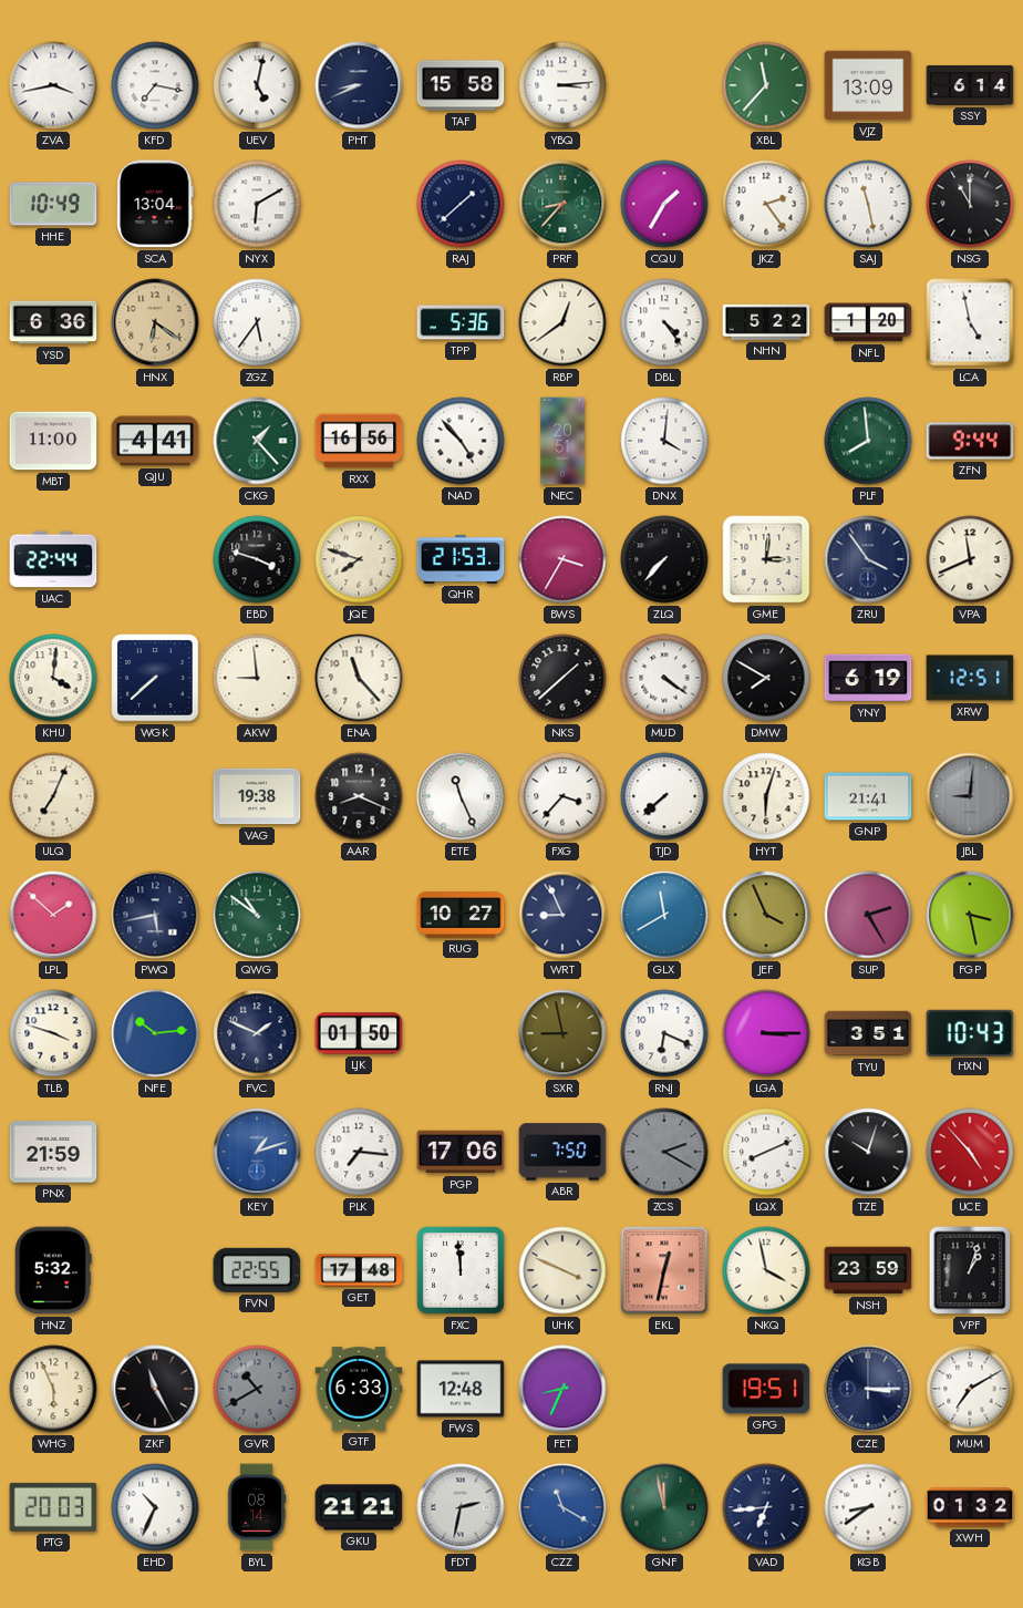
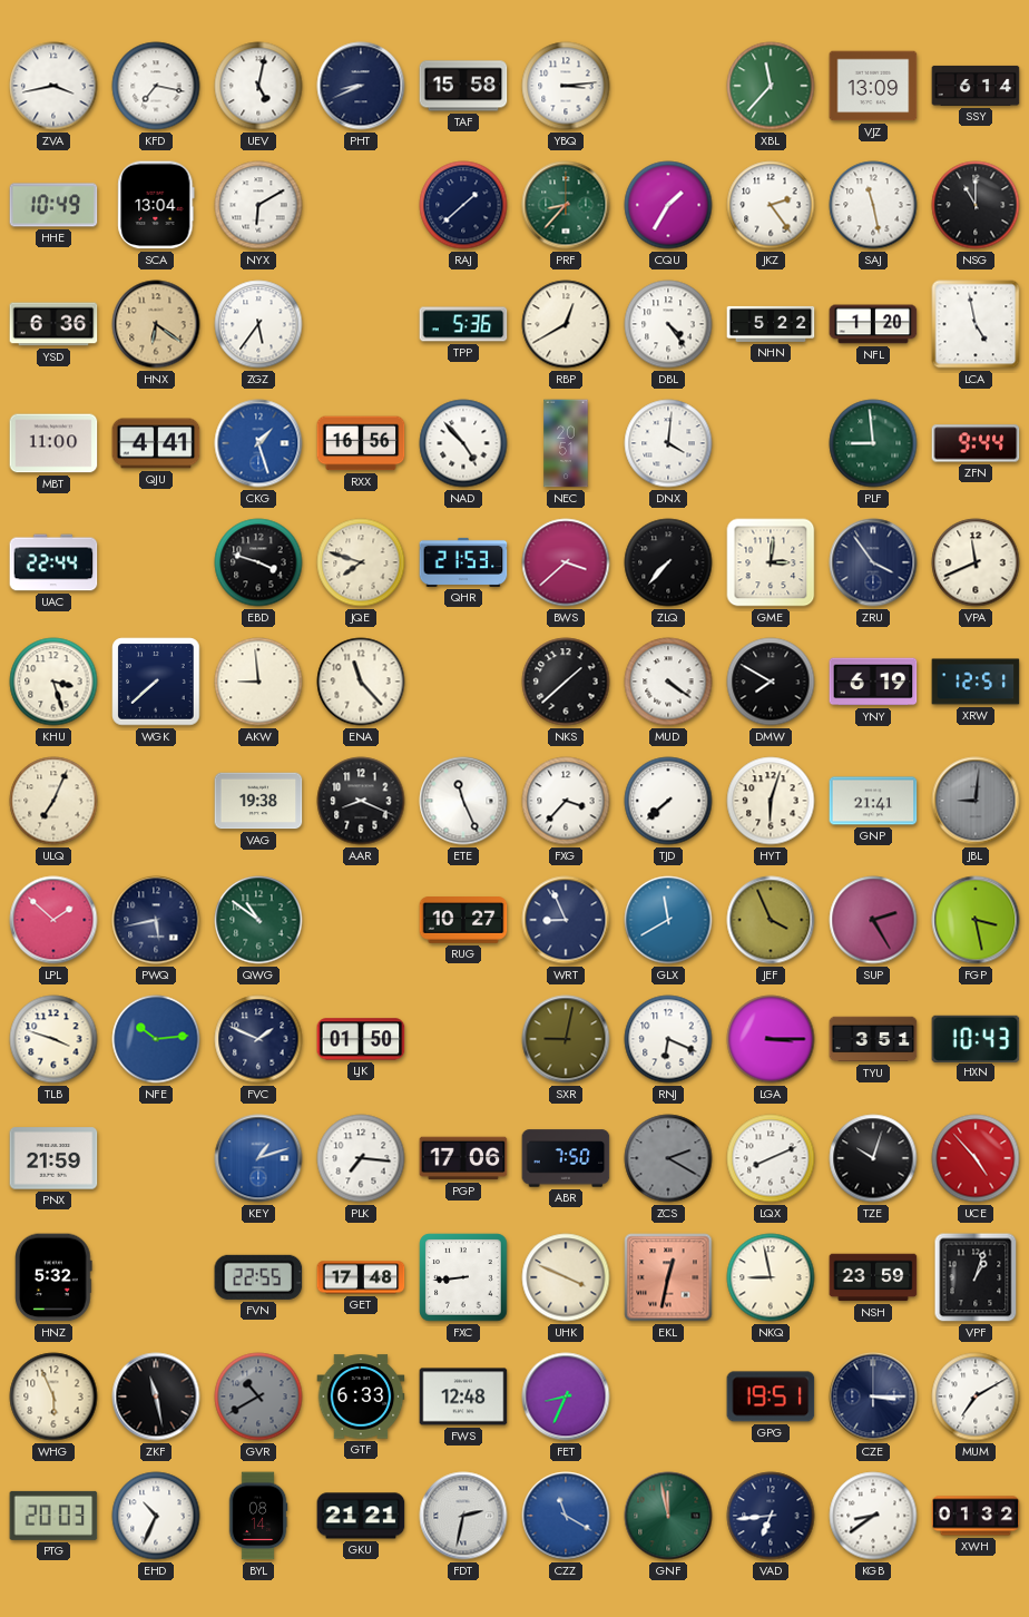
RBP: 12:39 -> 12:40 (566, 324)
CKG: 1:23 -> 1:27 (258, 443)
CKG dial: green -> blue (258, 443)
PLF: 7:59 -> 8:59 (873, 443)
BWS: 3:35 -> 3:38 (566, 562)
KHU: 4:01 -> 3:27 (53, 682)
SXR: 8:58 -> 9:02 (566, 1039)
FXC: 11:59 -> 8:44 (463, 1277)
NKQ: 3:58 -> 8:58 (771, 1277)
ZKF: 11:25 -> 11:28 (156, 1396)
